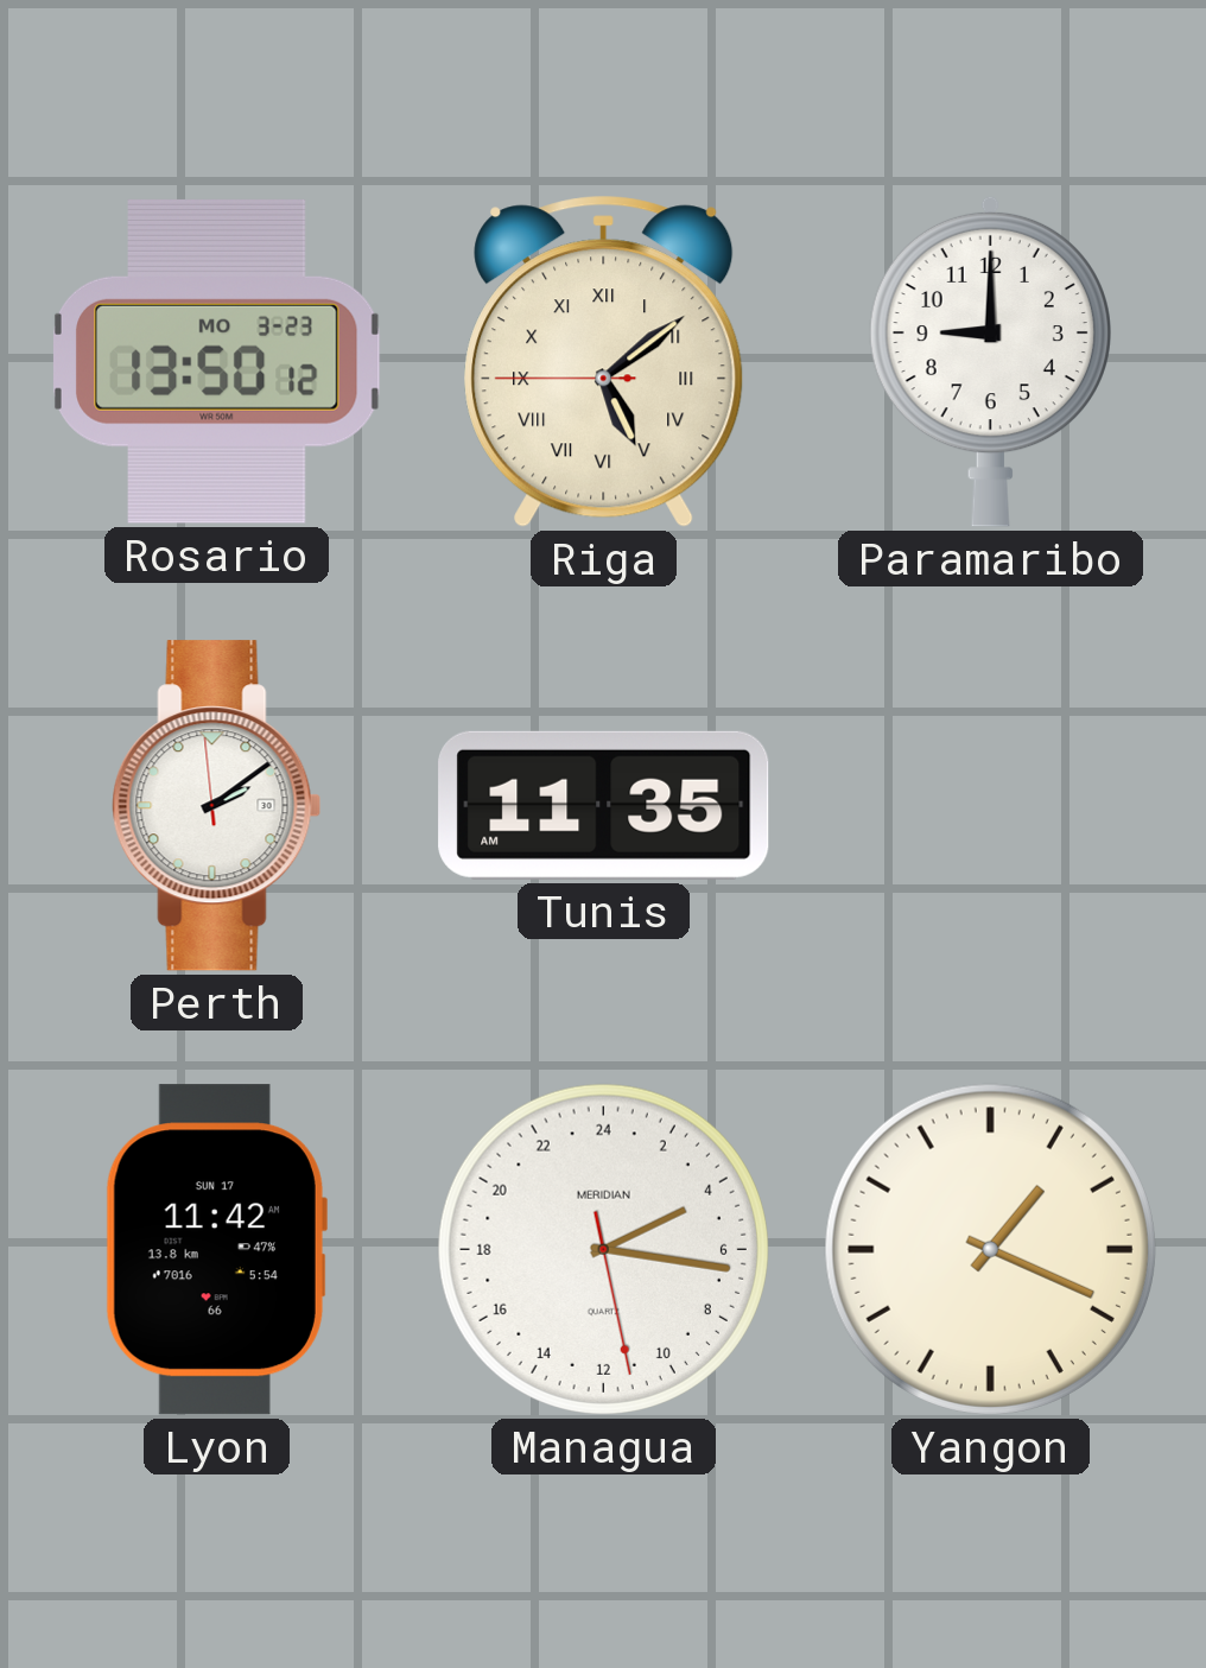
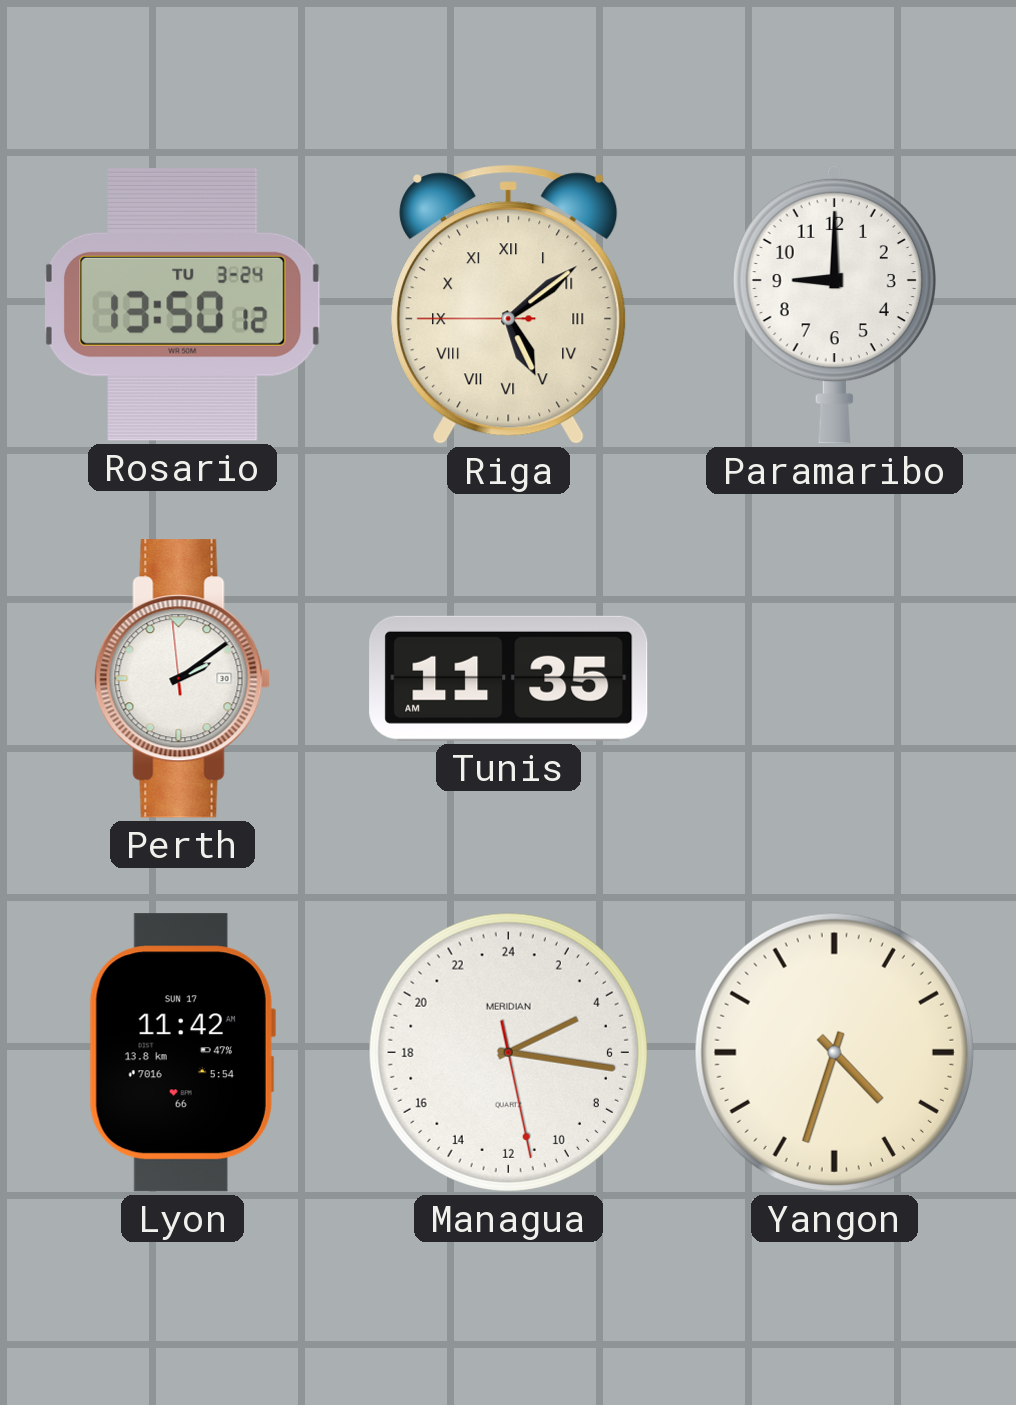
Rosario date: MO 3-23 -> TU 3-24 (182, 304)
Yangon: 1:19 -> 4:33 (834, 1052)
